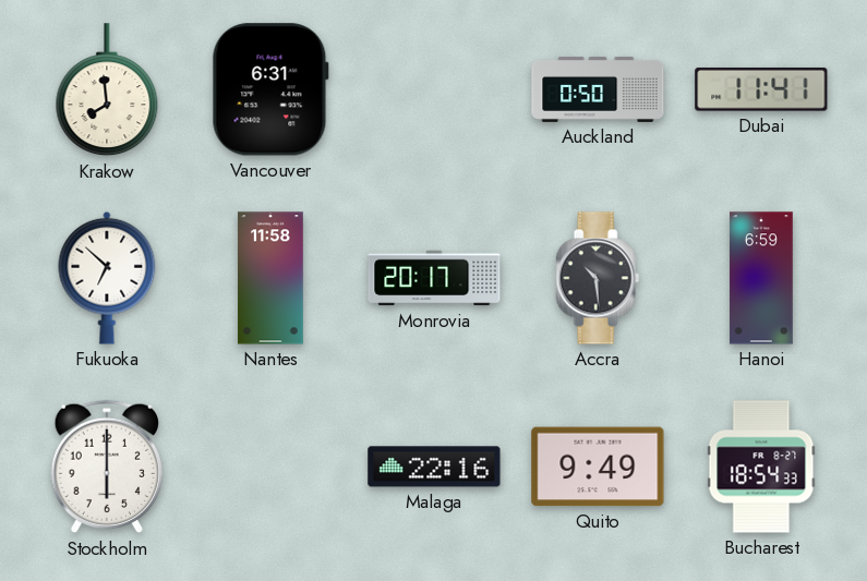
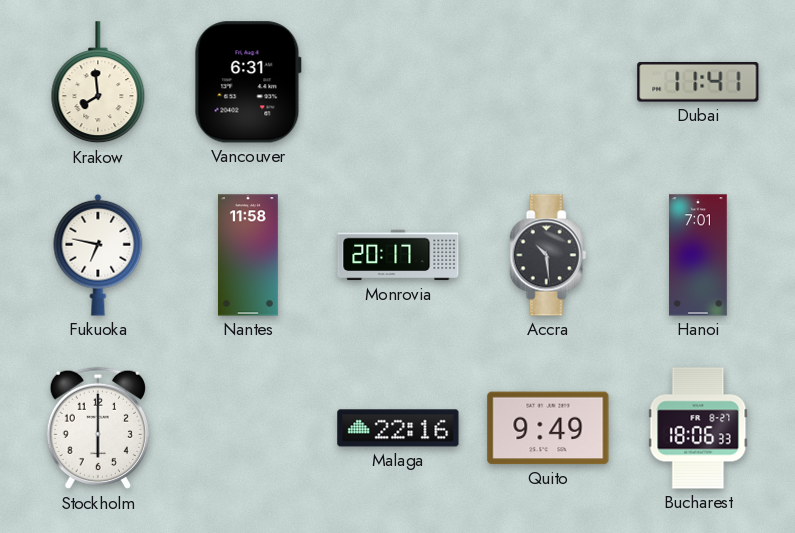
Auckland: 0:50 -> none (598, 89)
Fukuoka: 6:52 -> 6:47 (98, 255)
Hanoi: 6:59 -> 7:01 (698, 255)
Bucharest: 18:54 -> 18:06 (698, 428)
